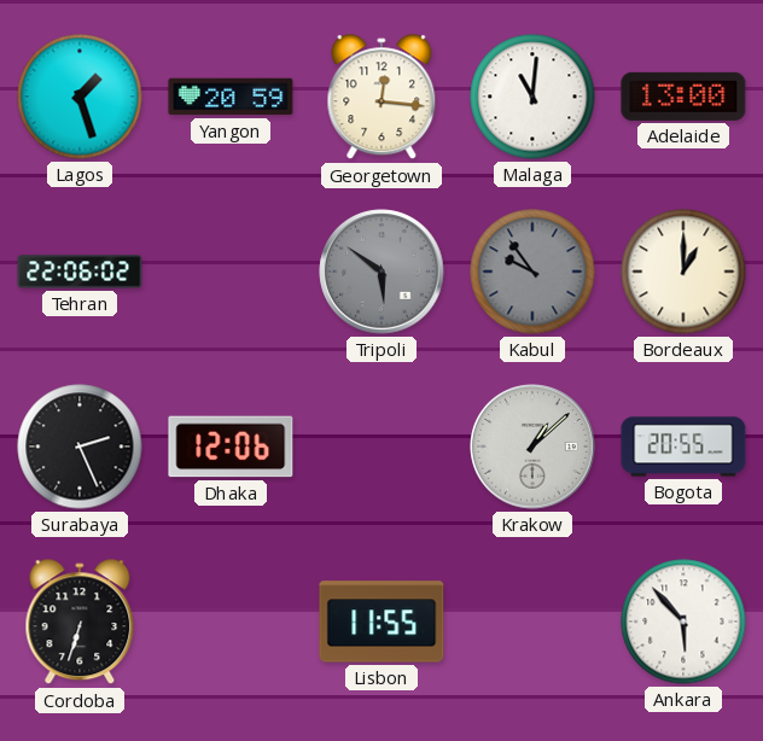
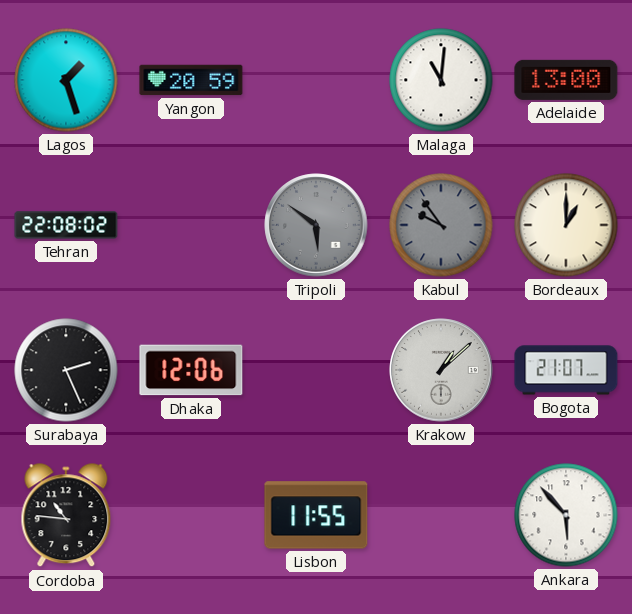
Georgetown: 12:16 -> none (381, 98)
Tehran: 22:06 -> 22:08 (66, 225)
Bogota: 20:55 -> 21:07 (566, 370)
Cordoba: 6:33 -> 10:46 (66, 516)
